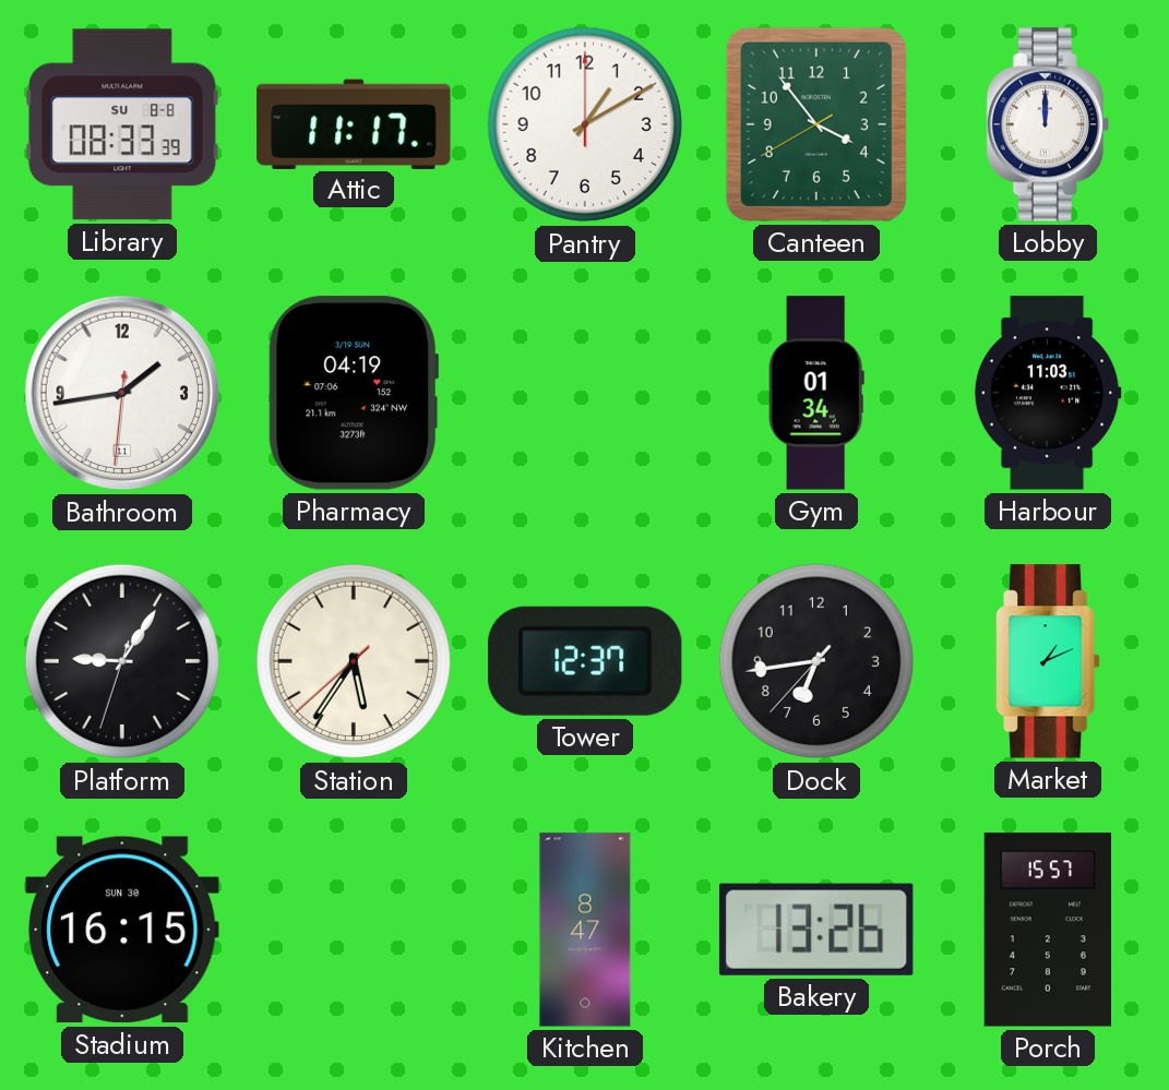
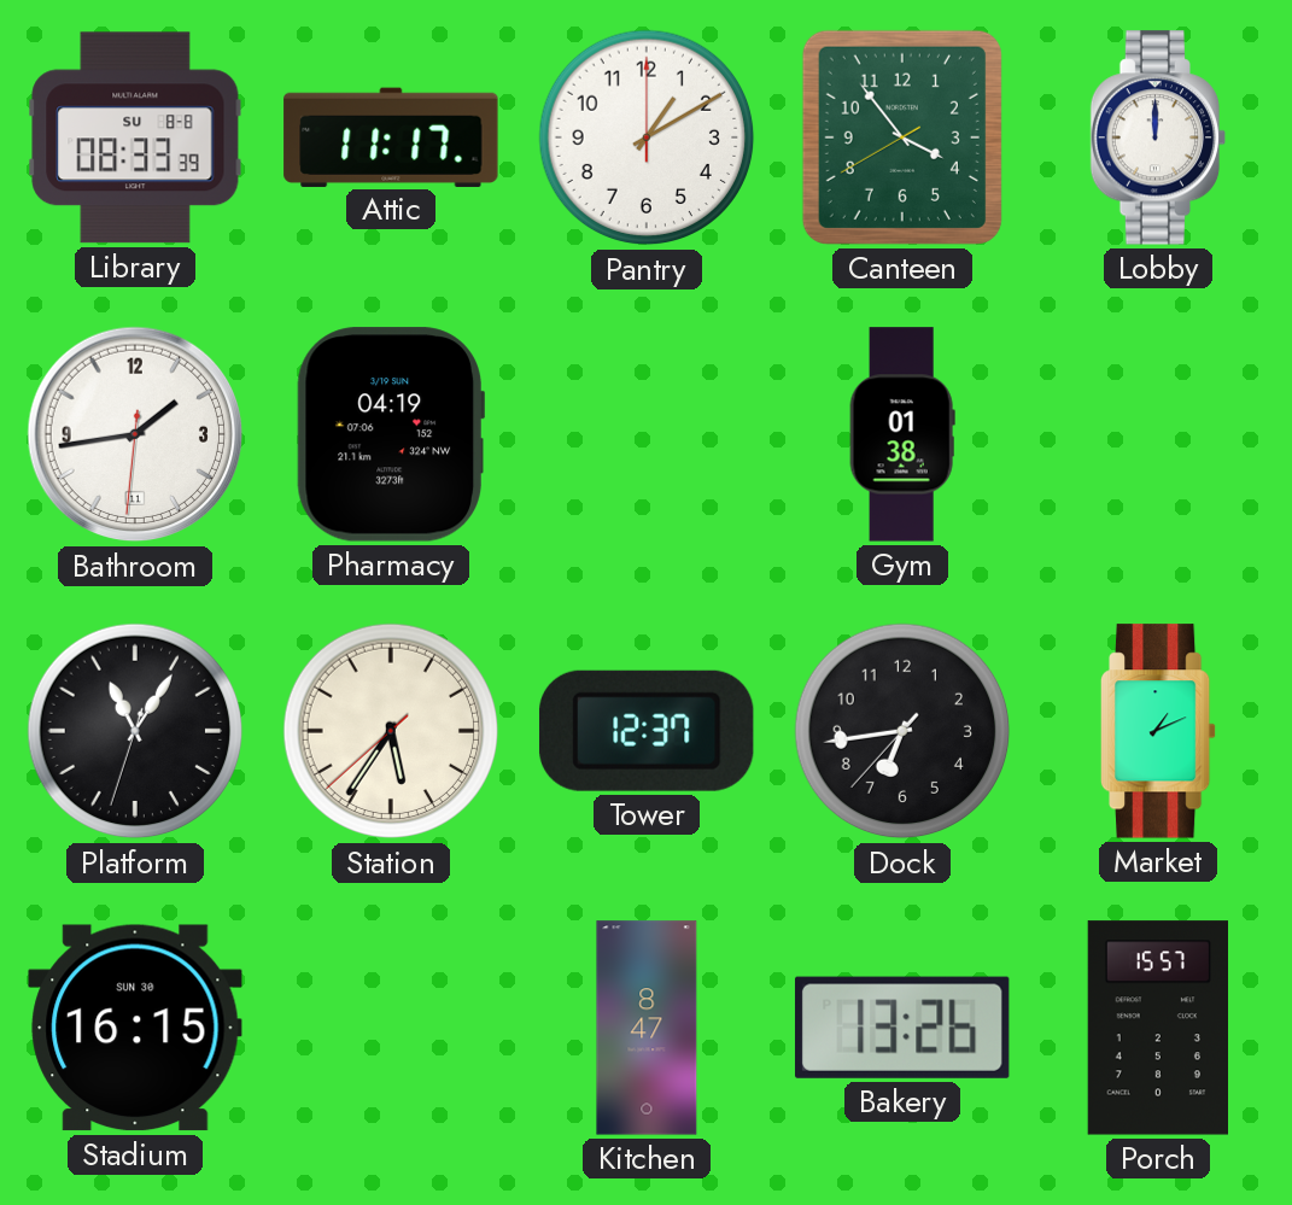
Gym: 01:34 -> 01:38 (902, 434)
Harbour: 11:03 -> none (1048, 393)
Platform: 9:05 -> 11:05 (135, 731)
